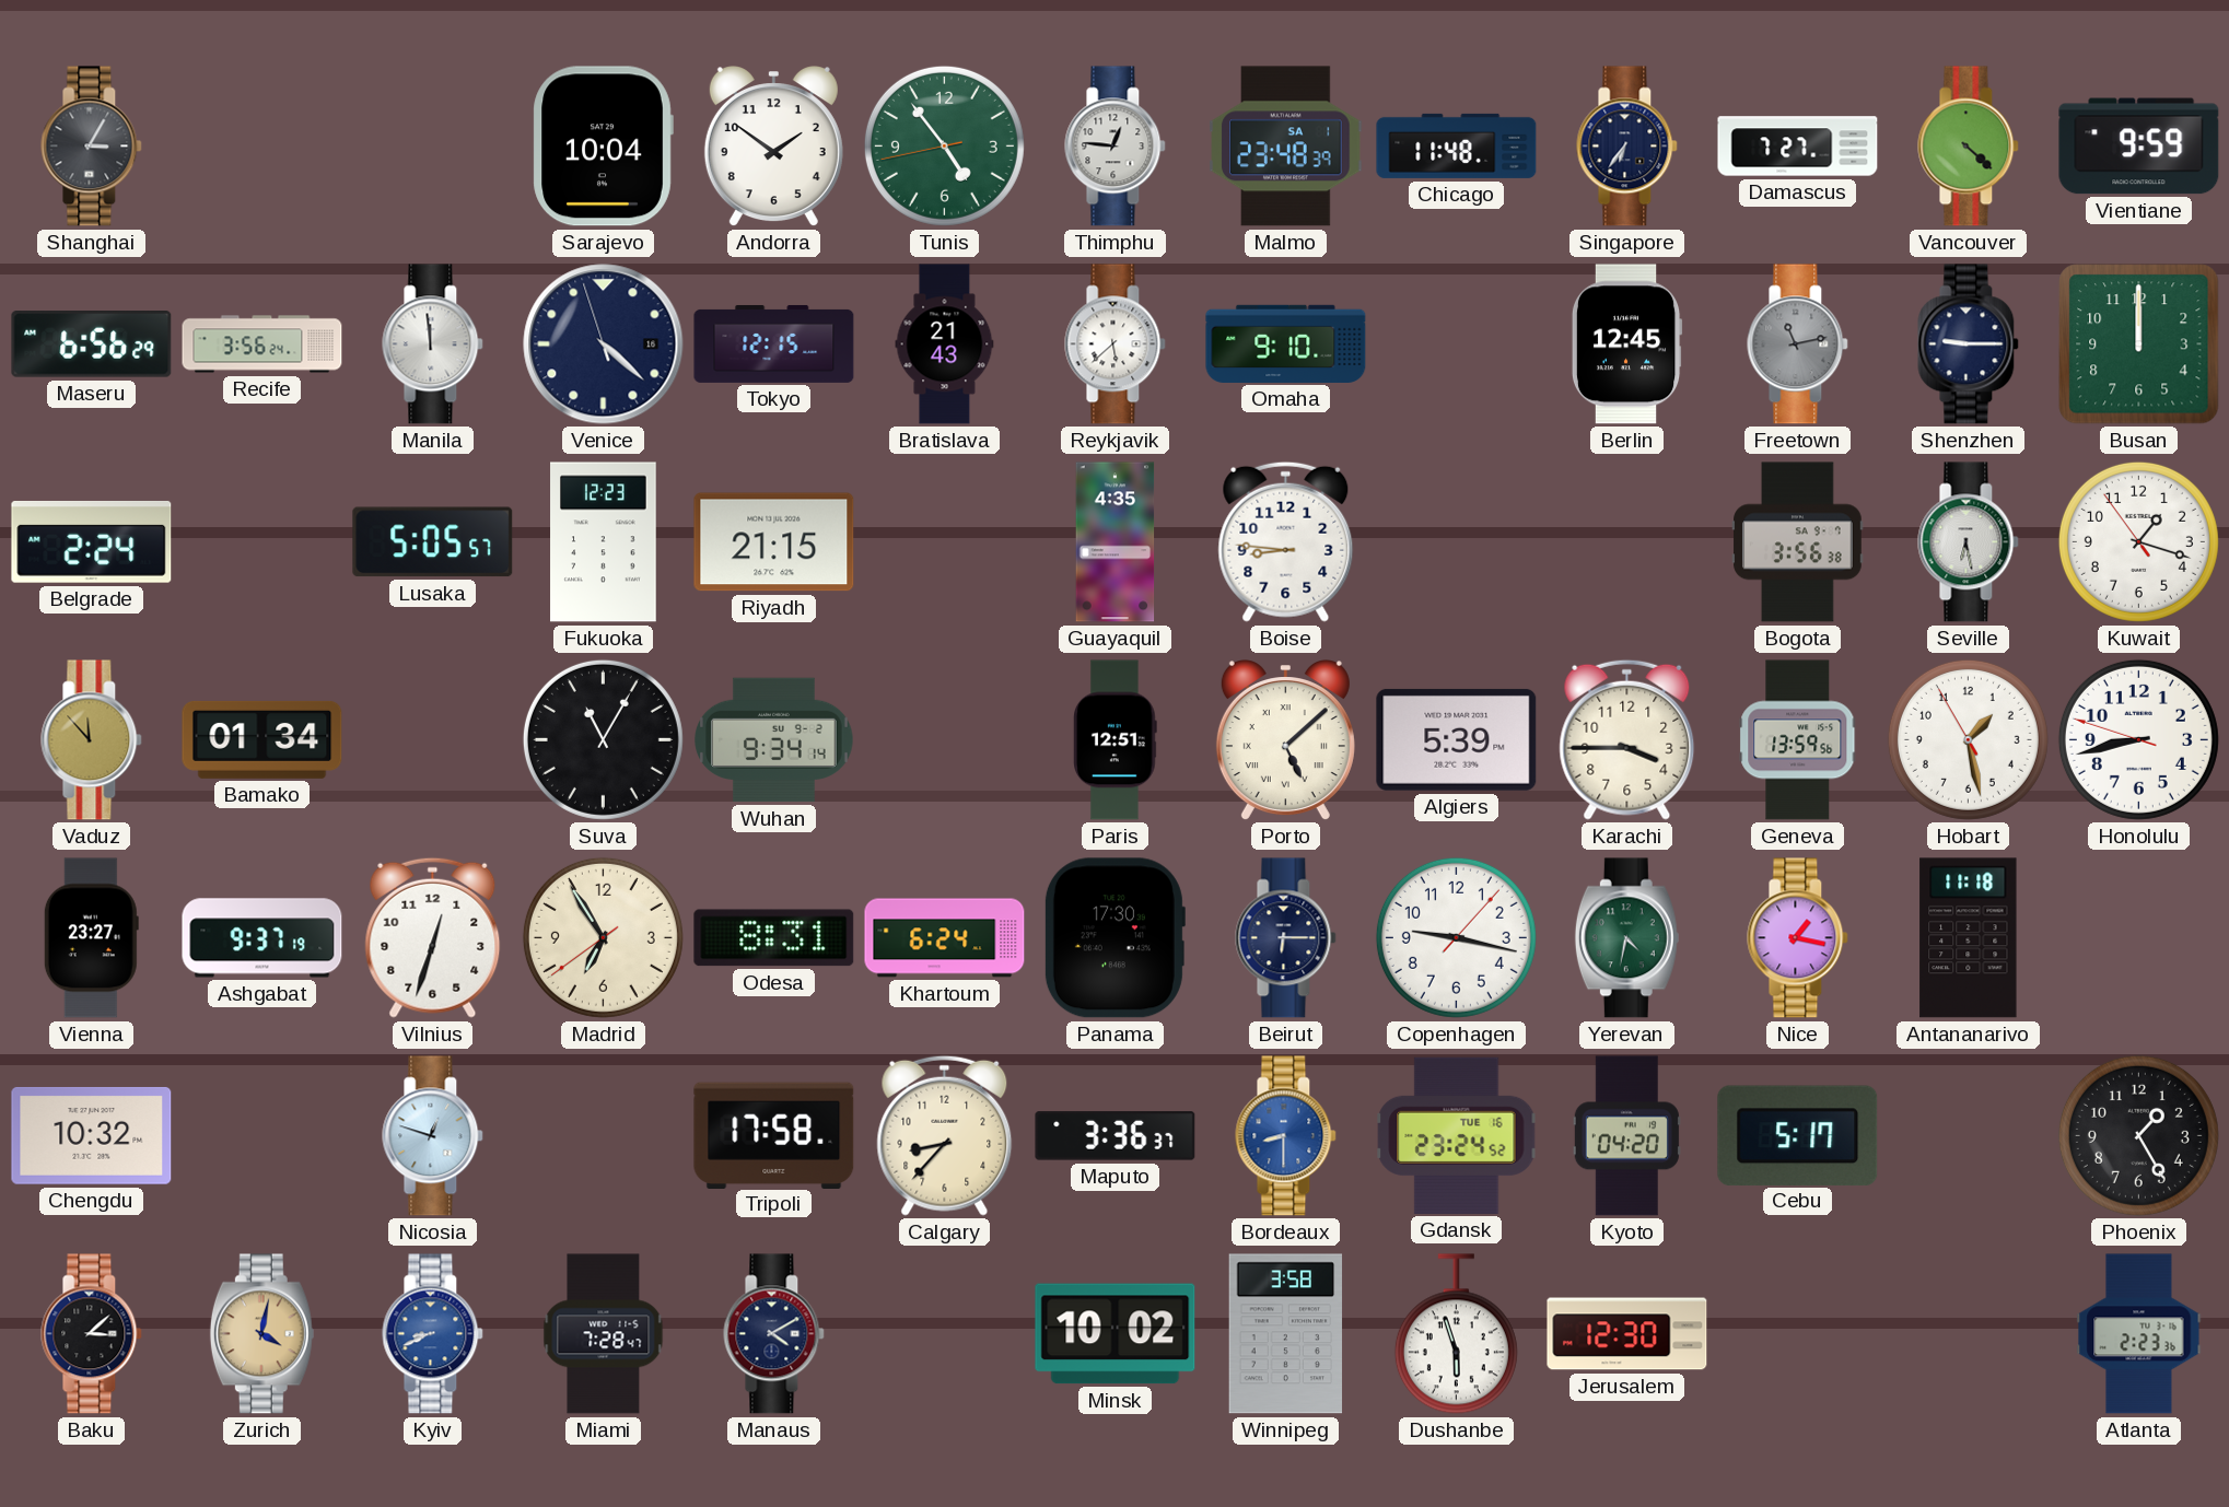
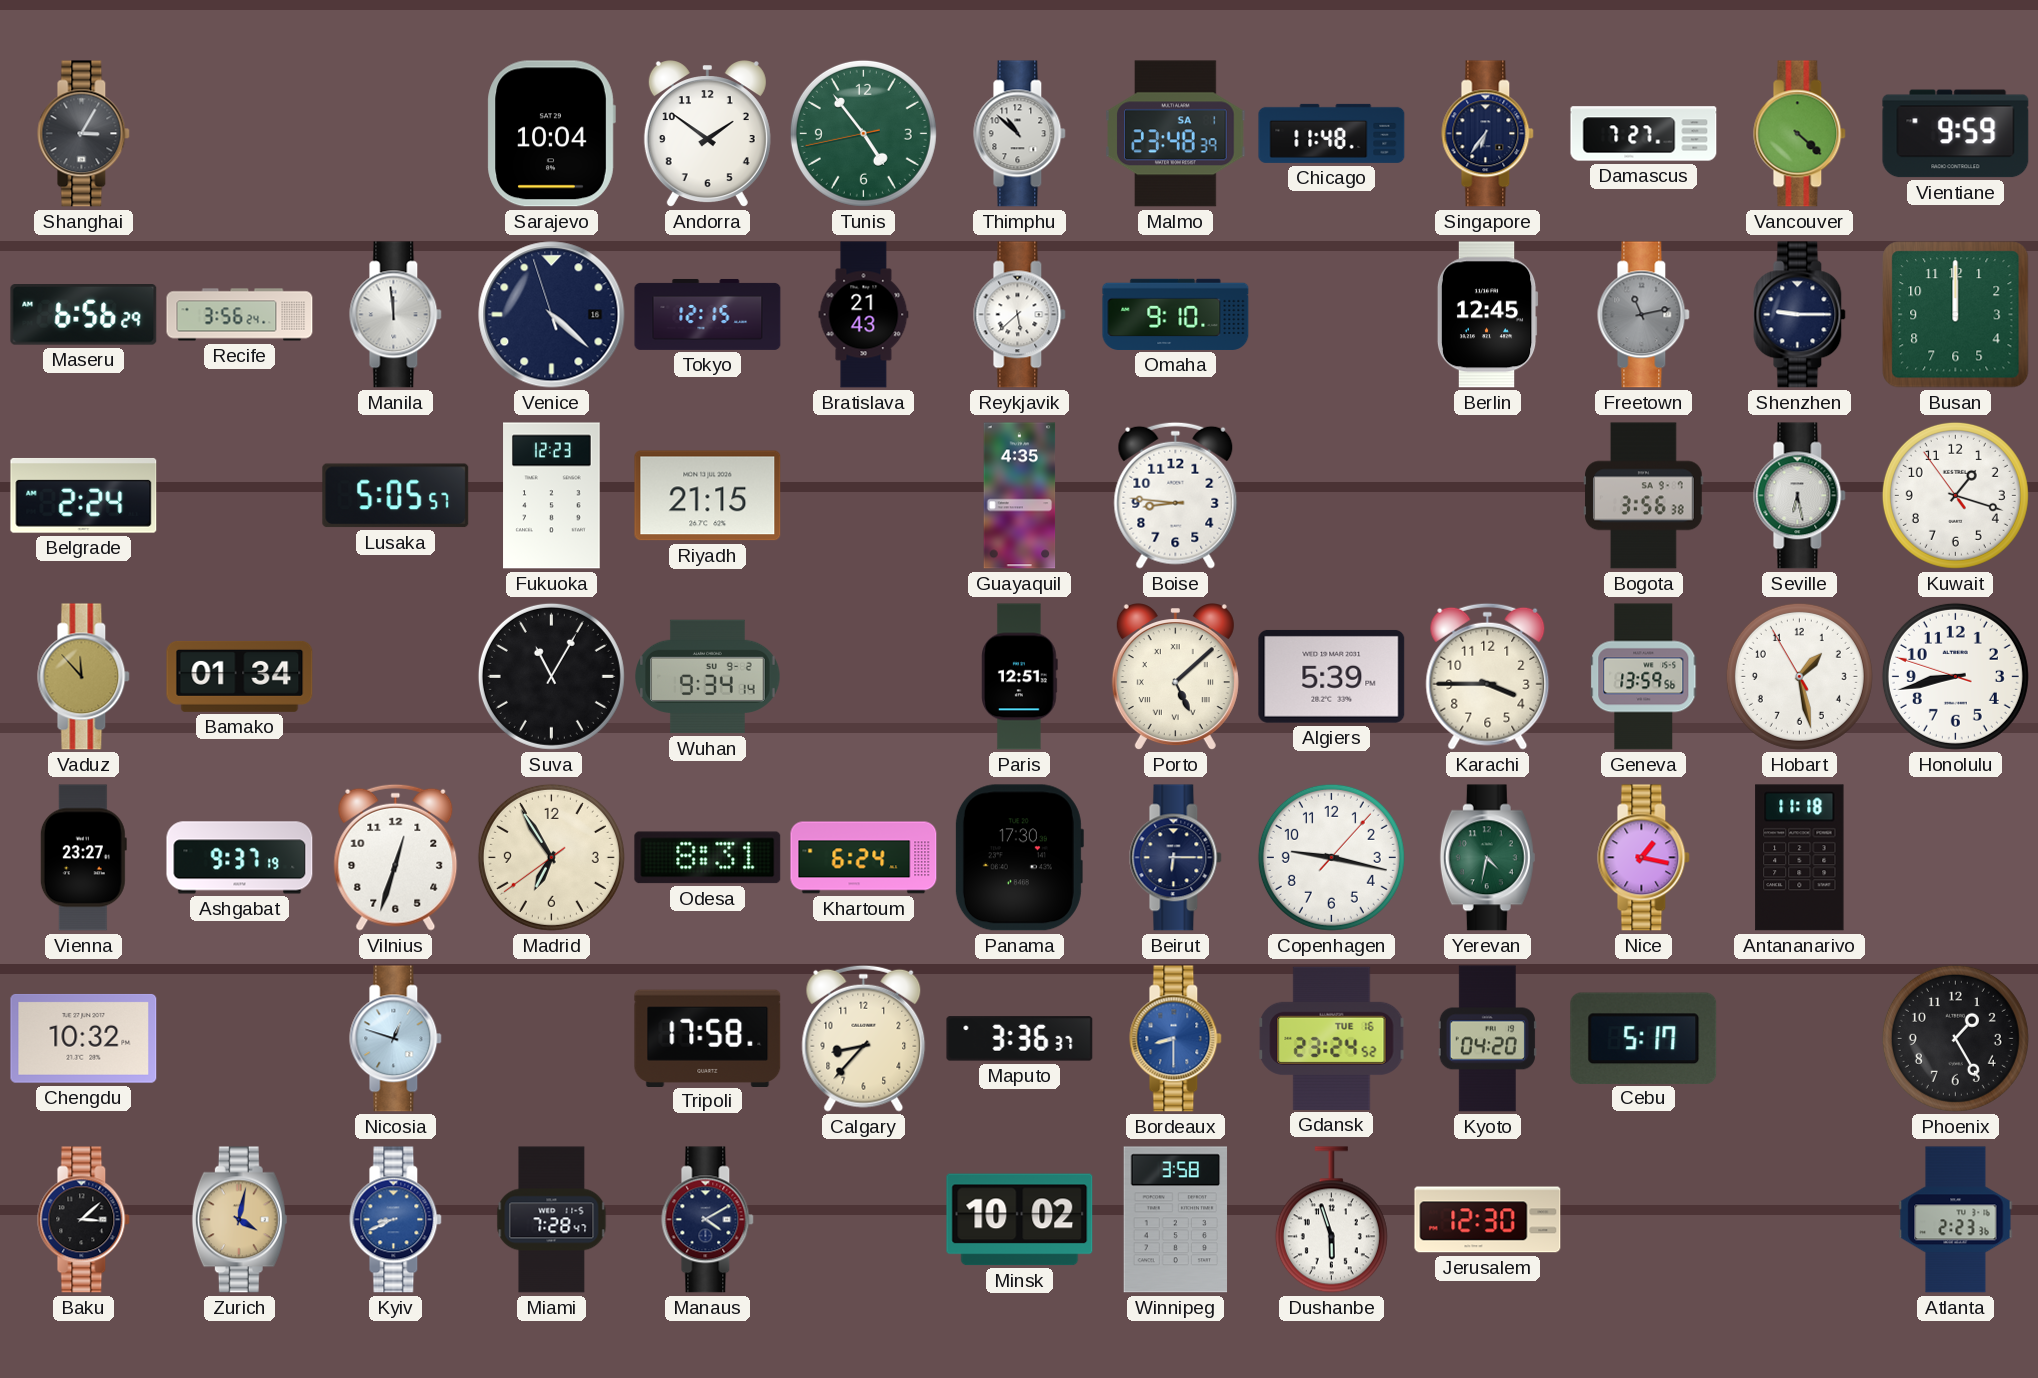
Thimphu: 12:46 -> 10:52 (1020, 134)
